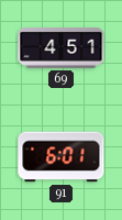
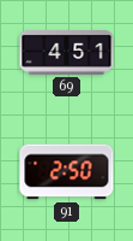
91: 6:01 -> 2:50 (67, 172)
